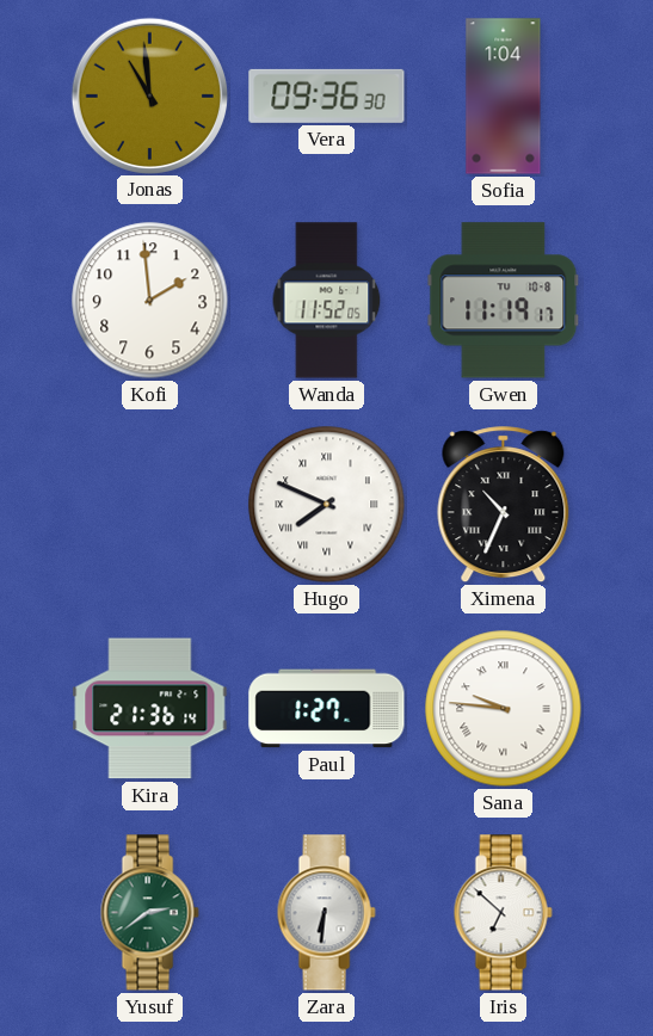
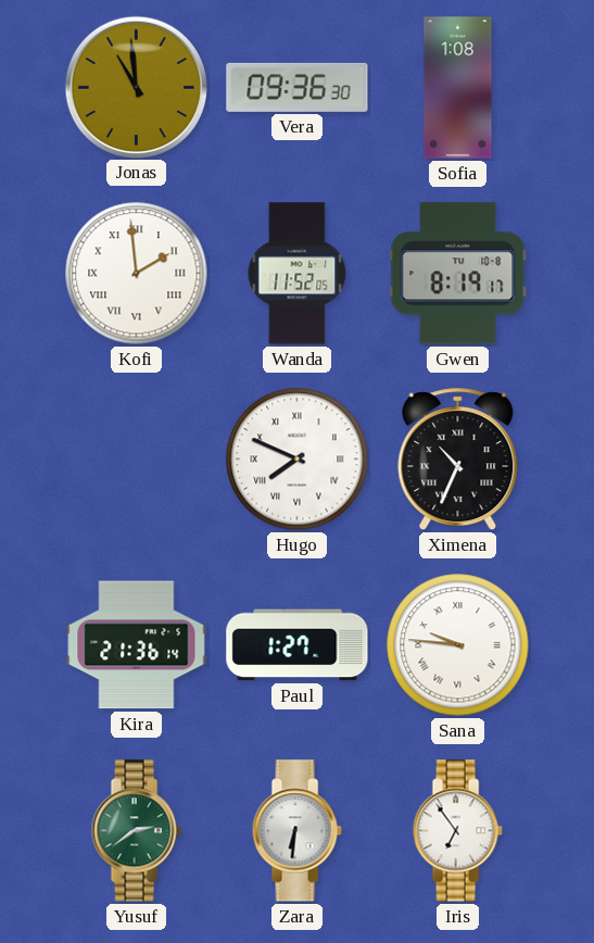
Sofia: 1:04 -> 1:08 (458, 88)
Kofi numerals: Arabic -> Roman (137, 274)
Gwen: 11:19 -> 8:19 (458, 274)
Iris: 6:52 -> 6:54 (457, 831)
